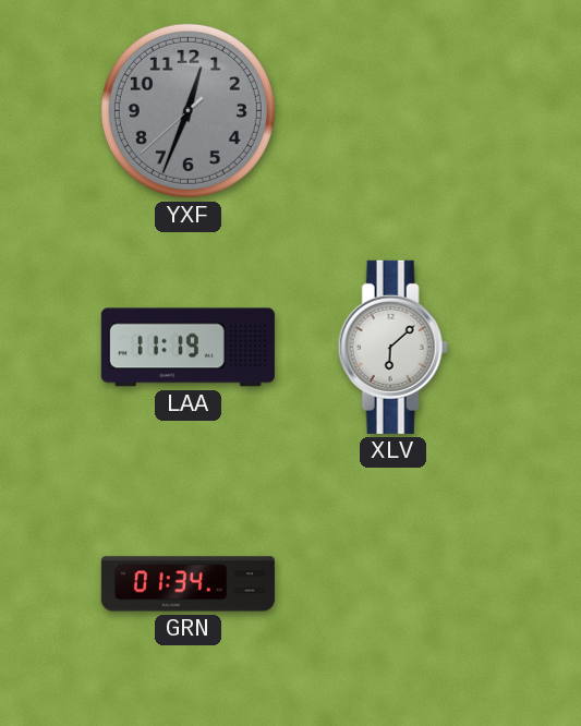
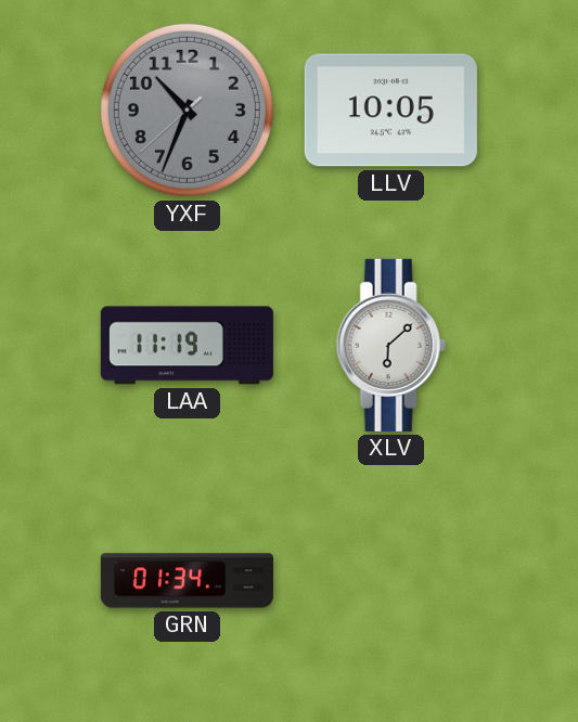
YXF: 12:33 -> 10:33 (187, 109)
LLV: none -> 10:05 (390, 111)
